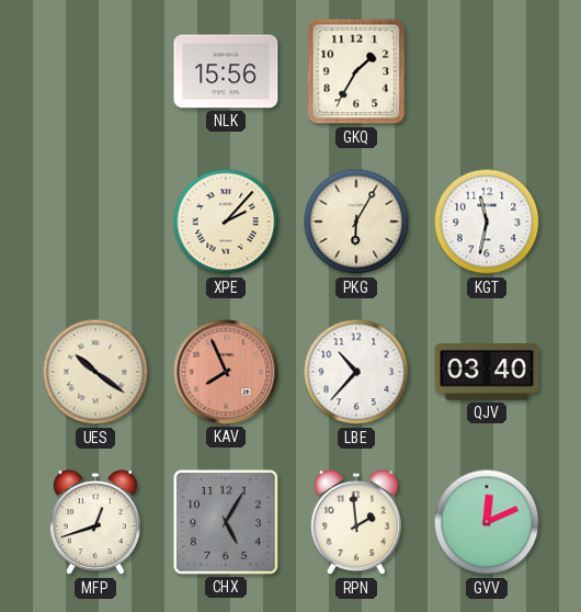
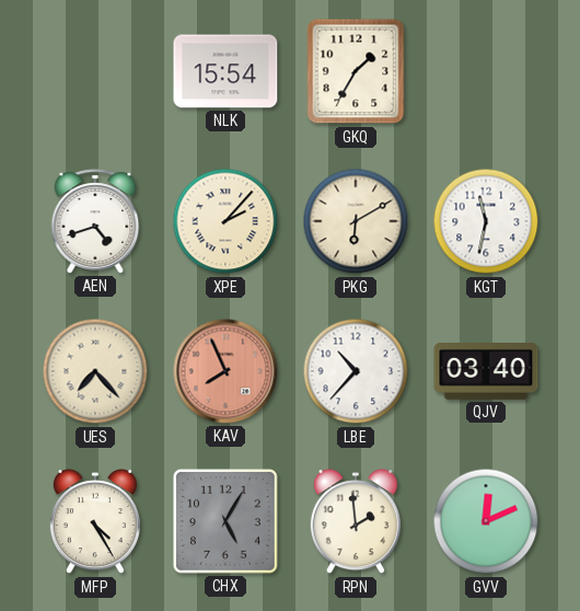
NLK: 15:56 -> 15:54 (225, 71)
AEN: none -> 4:42 (95, 221)
PKG: 6:05 -> 6:10 (356, 221)
UES: 10:21 -> 7:23 (95, 371)
MFP: 12:42 -> 4:25 (95, 522)
